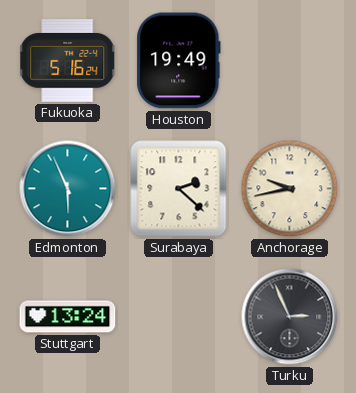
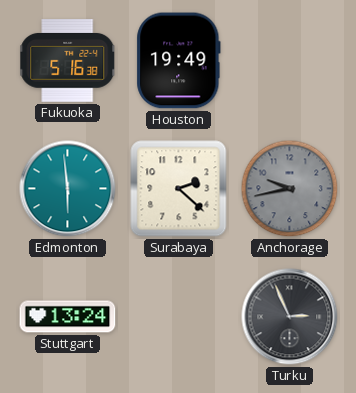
Fukuoka: 5:16:24 -> 5:16:38 (68, 61)
Edmonton: 5:56 -> 5:59 (68, 189)
Anchorage dial: cream -> grey (290, 189)
